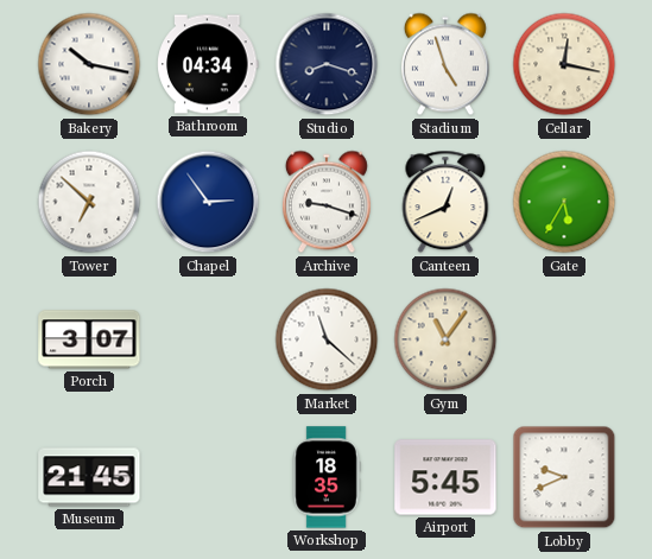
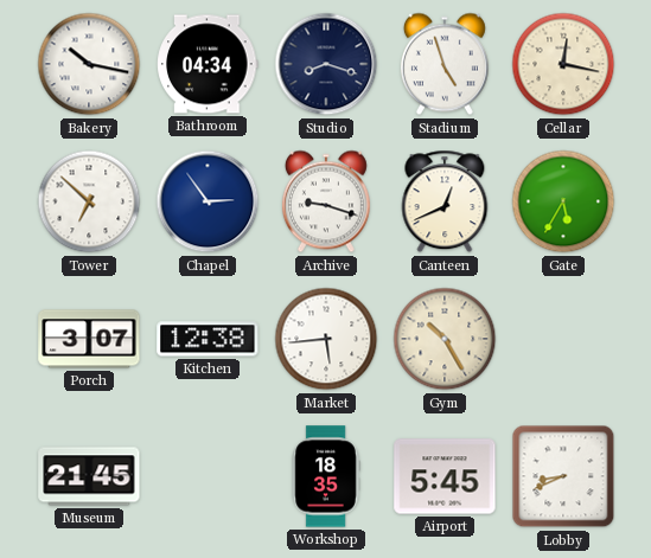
Kitchen: none -> 12:38 (208, 339)
Market: 11:22 -> 5:44 (326, 339)
Gym: 11:06 -> 10:25 (445, 339)
Lobby: 9:41 -> 8:41 (563, 476)
